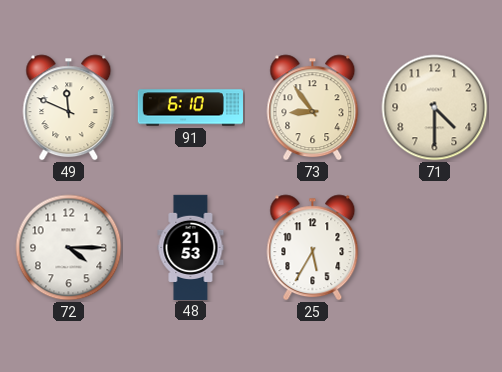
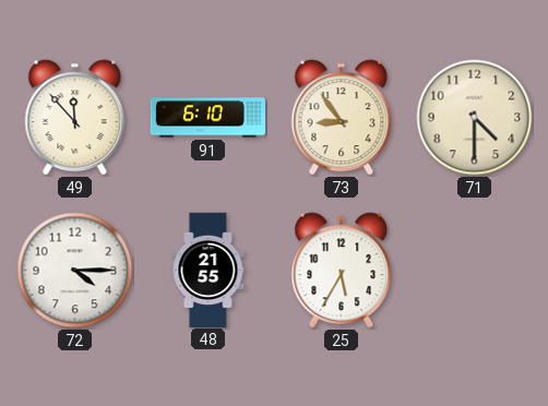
49: 11:49 -> 11:53 (75, 118)
48: 21:53 -> 21:55 (209, 270)
